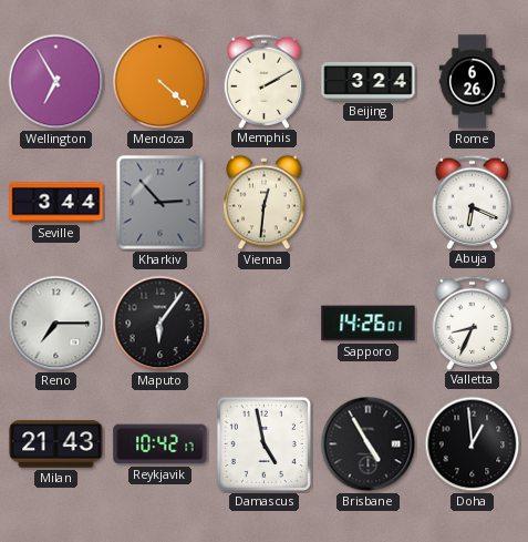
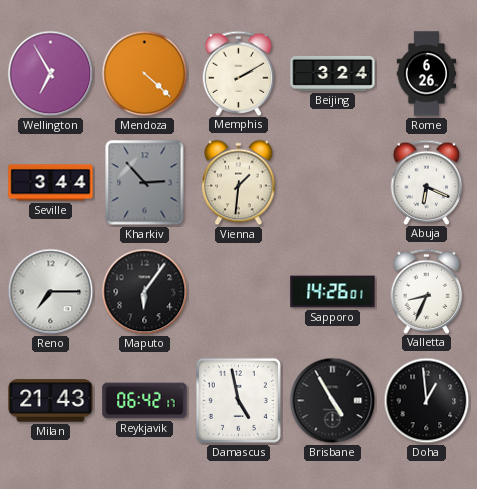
Vienna: 12:31 -> 1:31 (239, 183)
Reykjavik: 10:42 -> 06:42 (145, 401)
